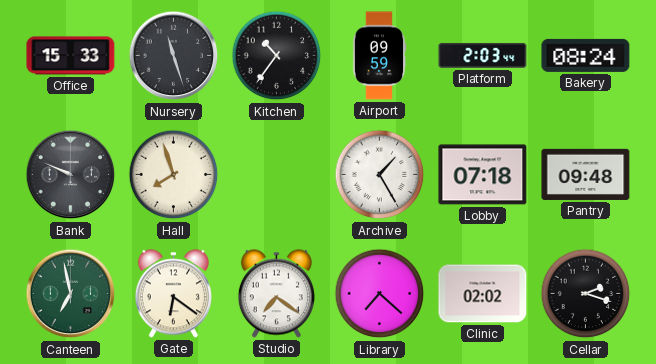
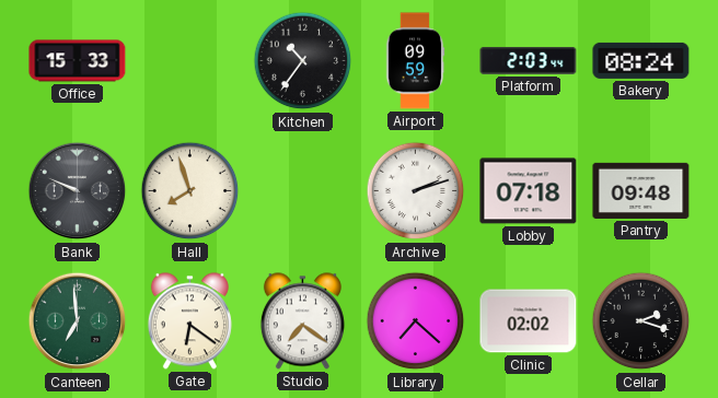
Nursery: 11:27 -> none (174, 56)
Archive: 1:25 -> 2:12 (416, 191)
Canteen: 6:58 -> 6:59 (78, 321)
